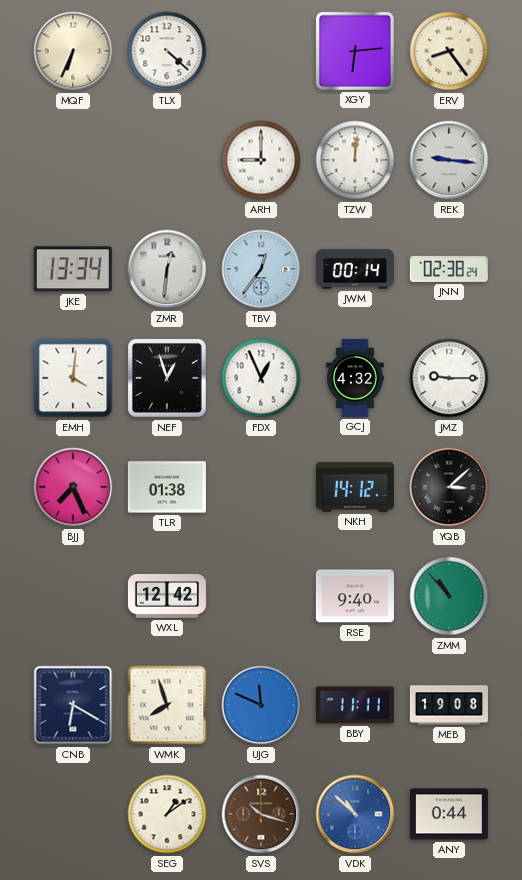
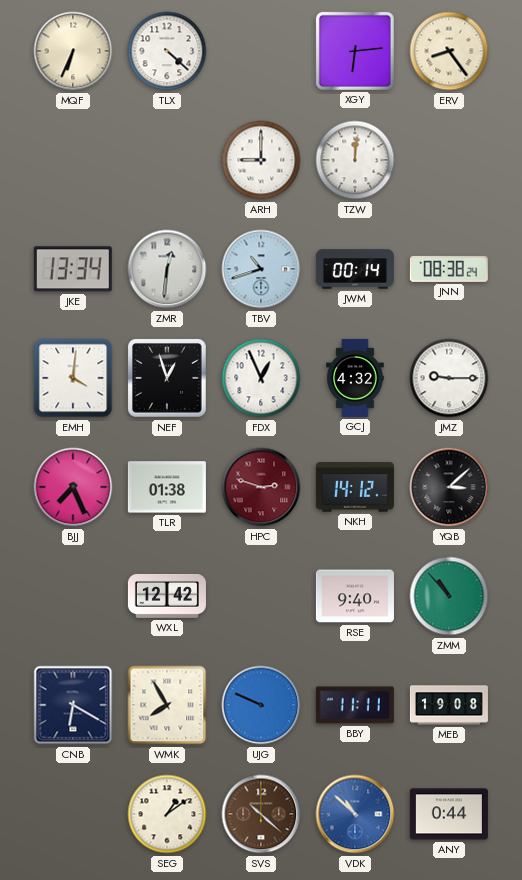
REK: 9:16 -> none (449, 160)
TBV: 12:36 -> 10:42 (261, 269)
JNN: 02:38 -> 08:38 (449, 269)
HPC: none -> 2:48 (261, 487)
WMK: 7:57 -> 7:55 (167, 705)
UJG: 11:49 -> 9:49 (261, 705)
SVS: 10:18 -> 10:22 (261, 814)
